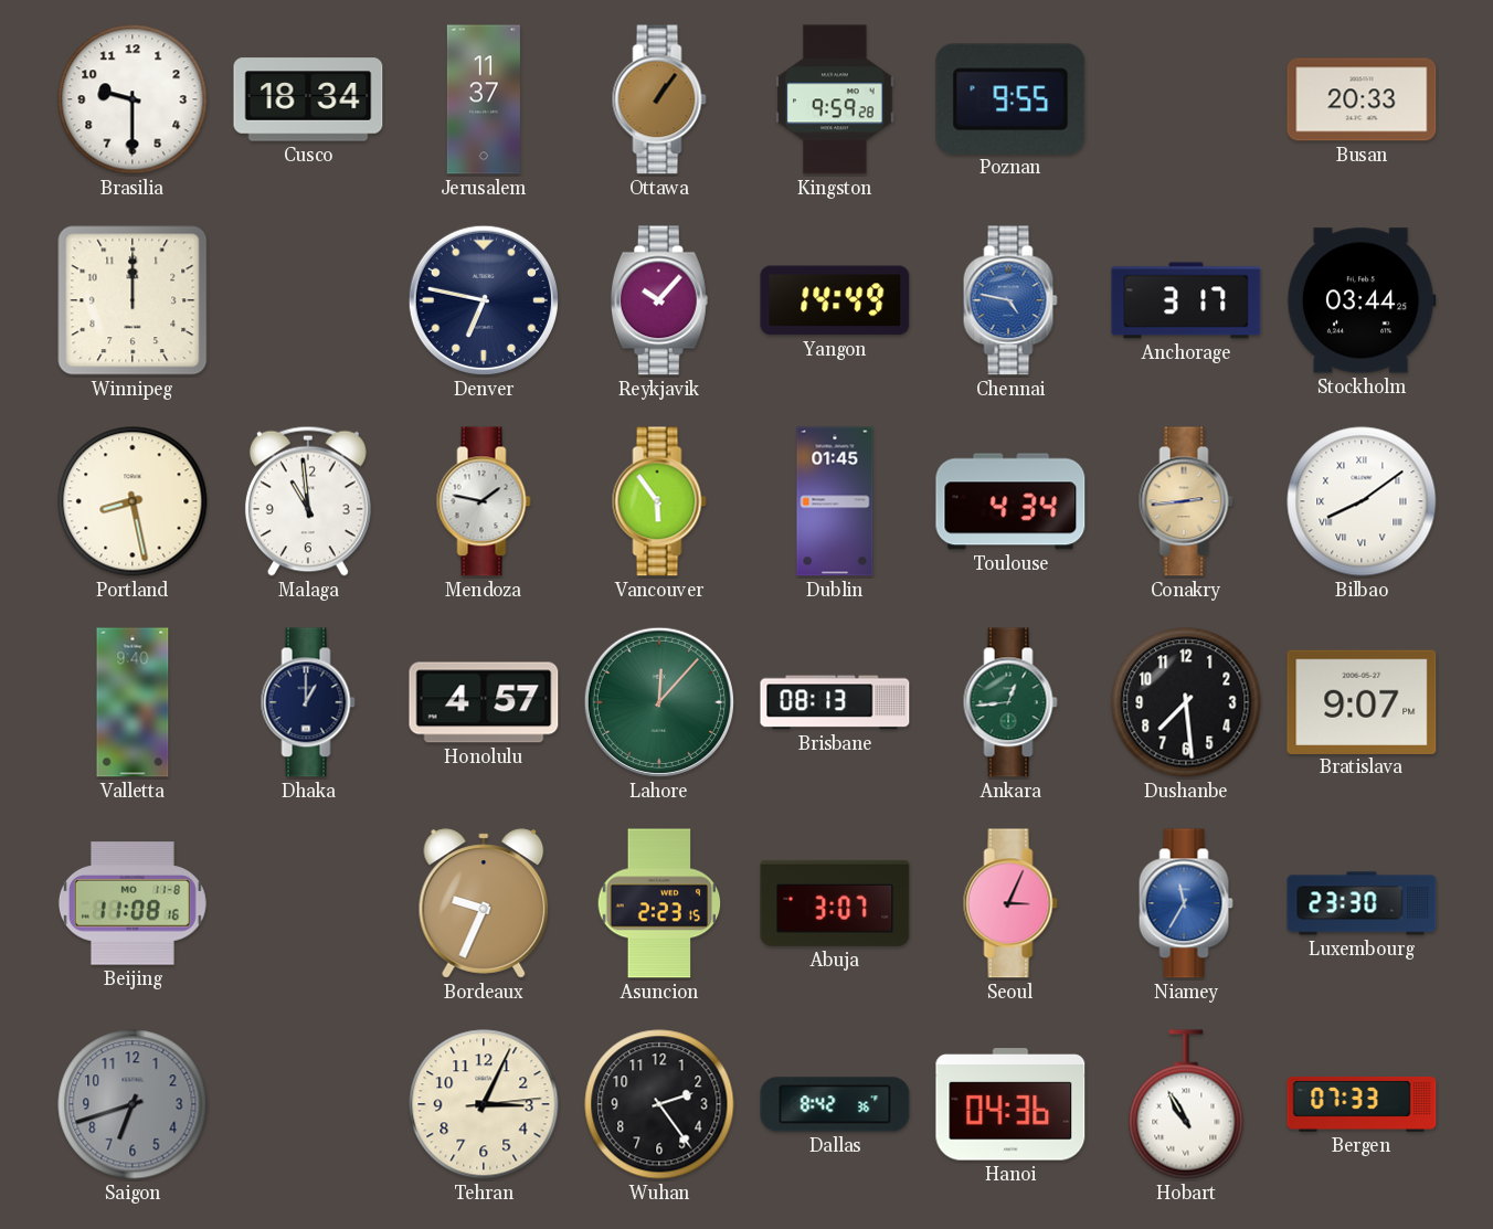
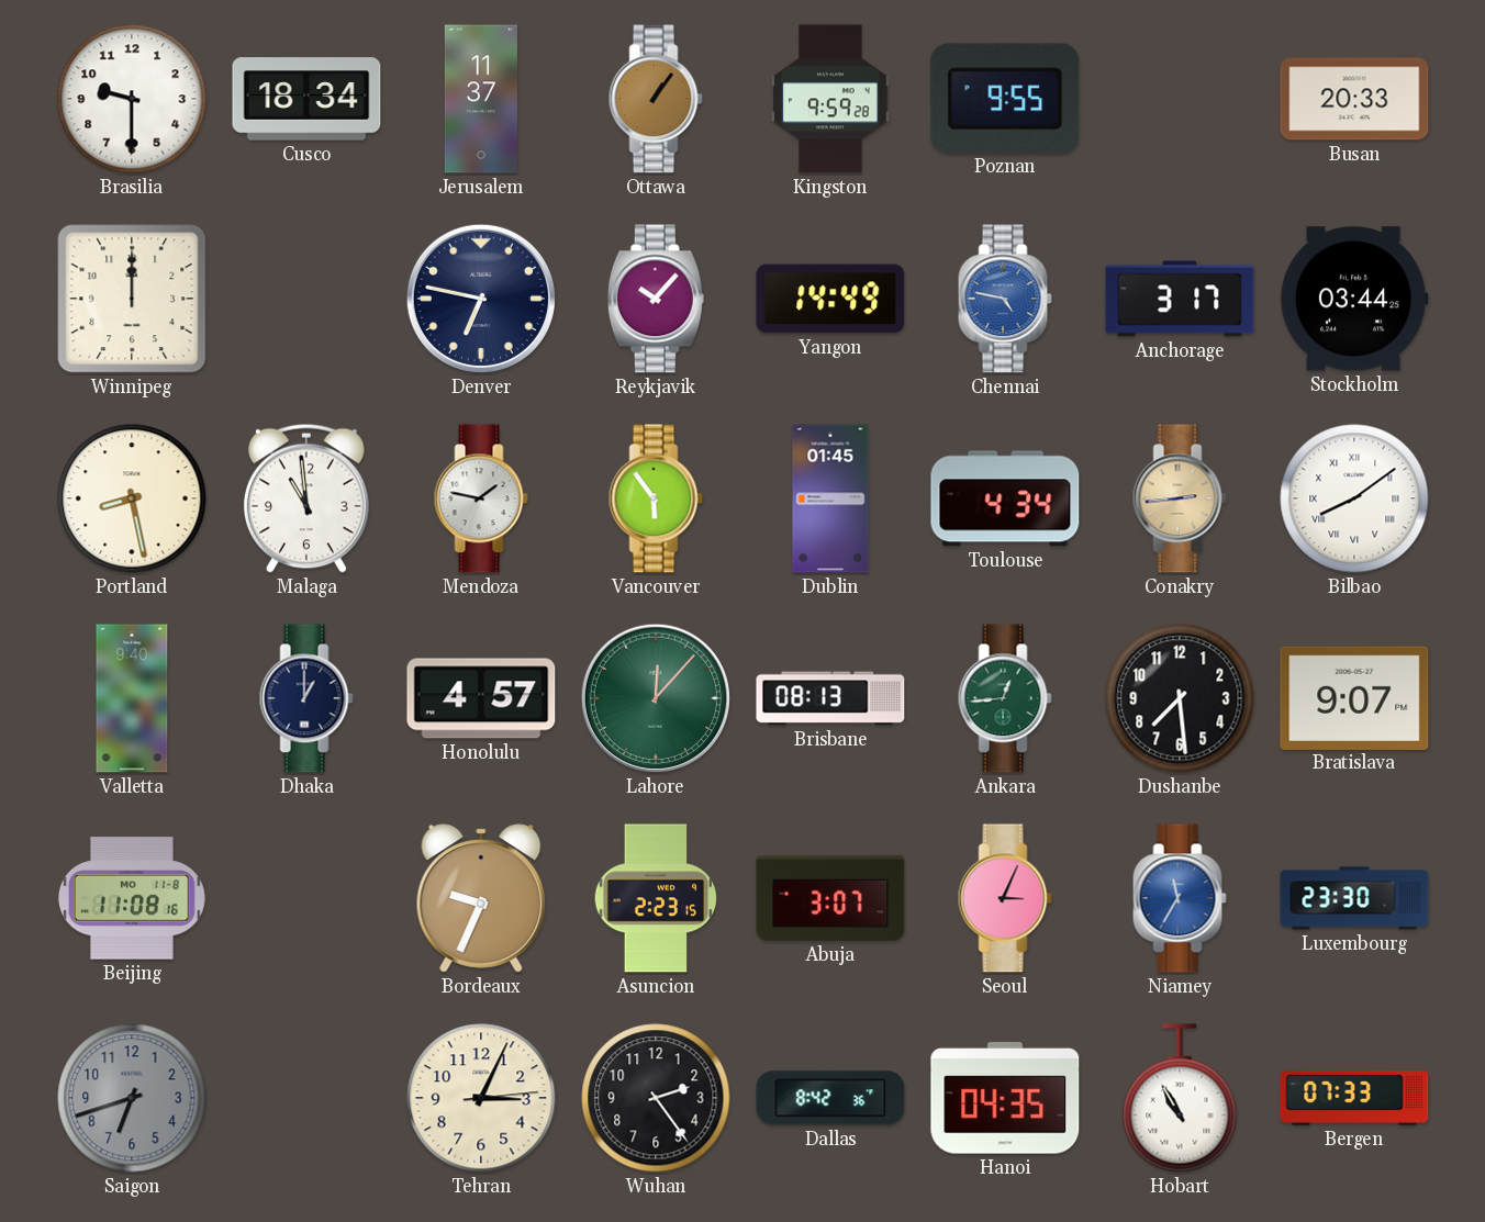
Hanoi: 04:36 -> 04:35 (1005, 1098)
